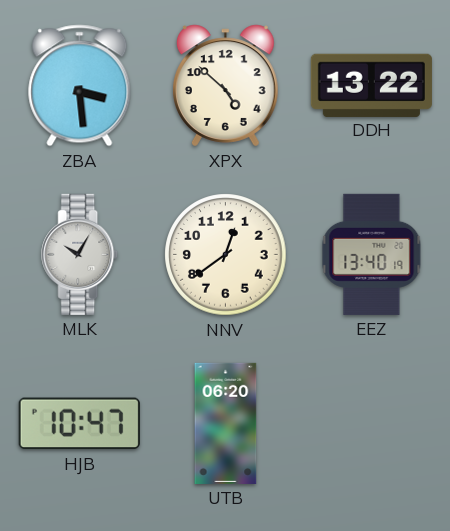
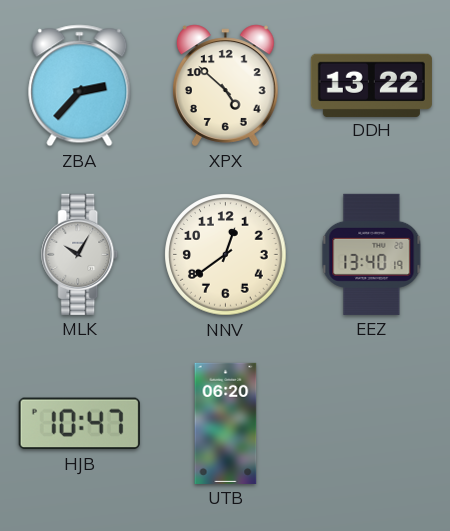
ZBA: 3:29 -> 2:37 (80, 86)
